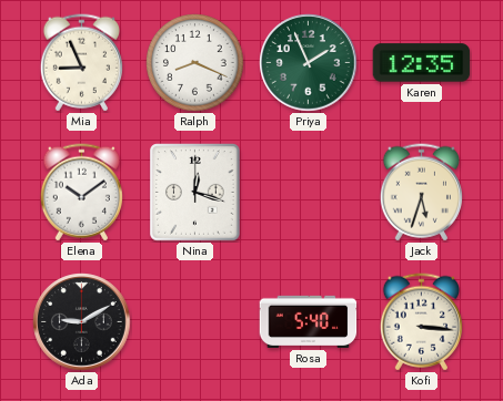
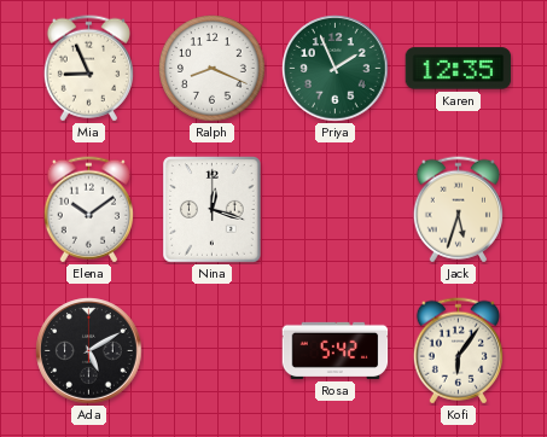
Ada: 9:10 -> 5:10 (89, 351)
Rosa: 5:40 -> 5:42 (336, 350)
Kofi: 3:16 -> 6:06 (458, 351)
